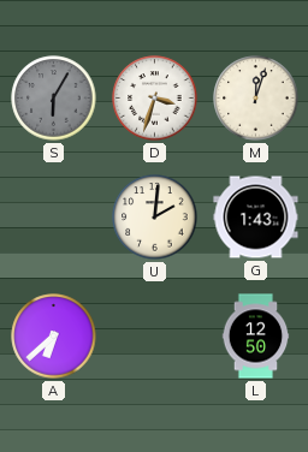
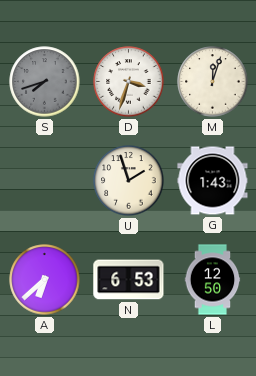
S: 6:05 -> 7:42 (45, 82)
U: 2:01 -> 1:57 (129, 181)
N: none -> 6:53 (129, 280)
